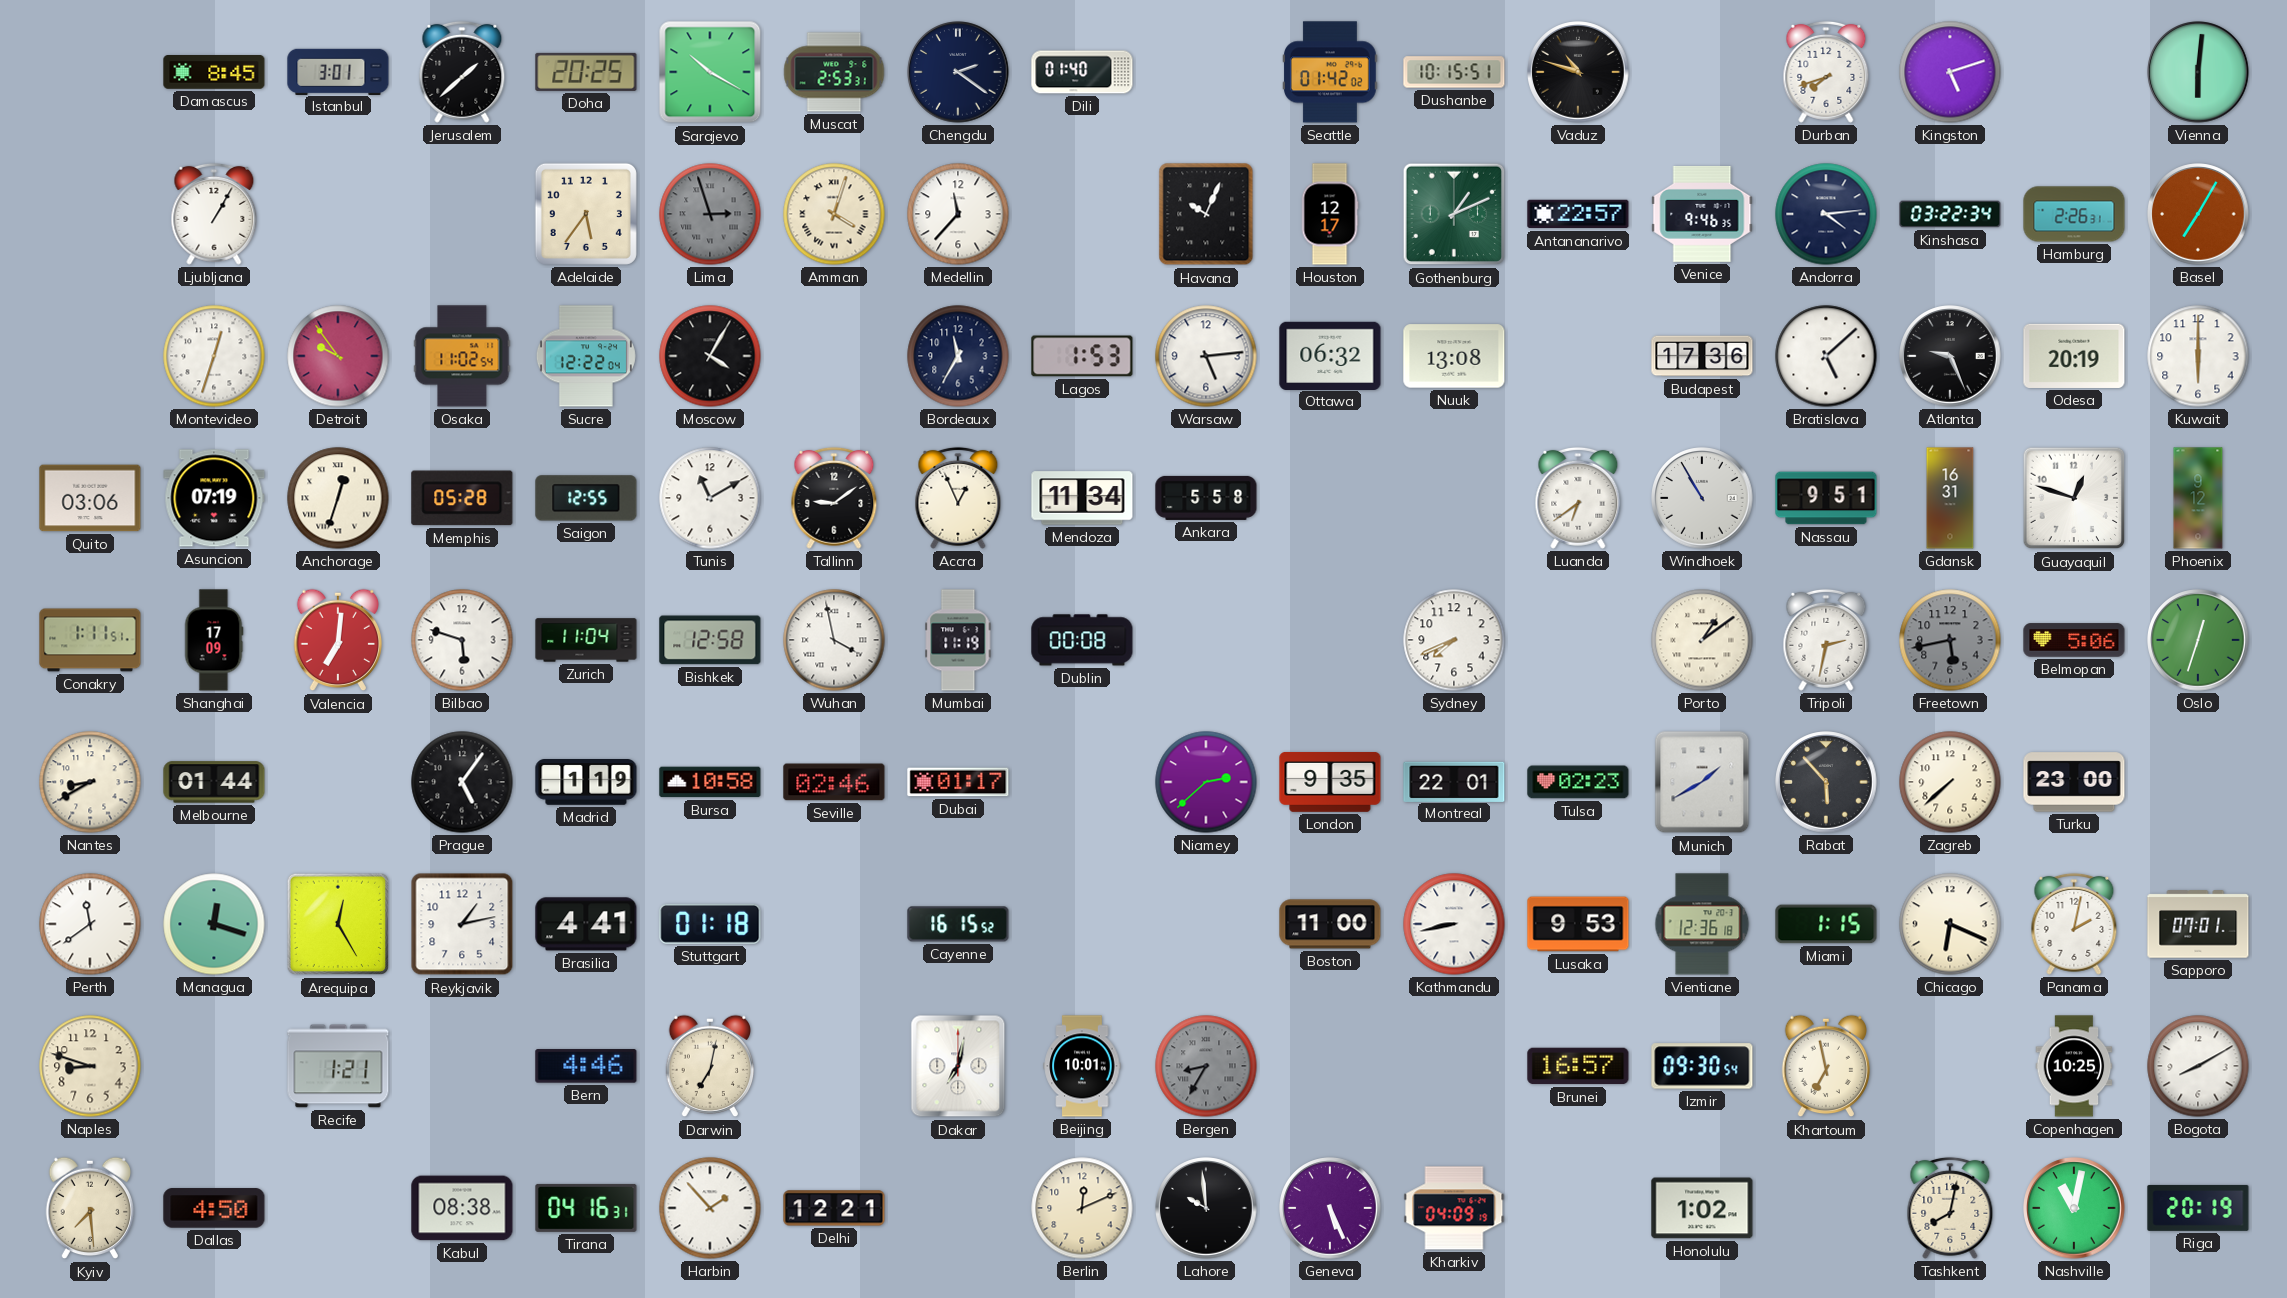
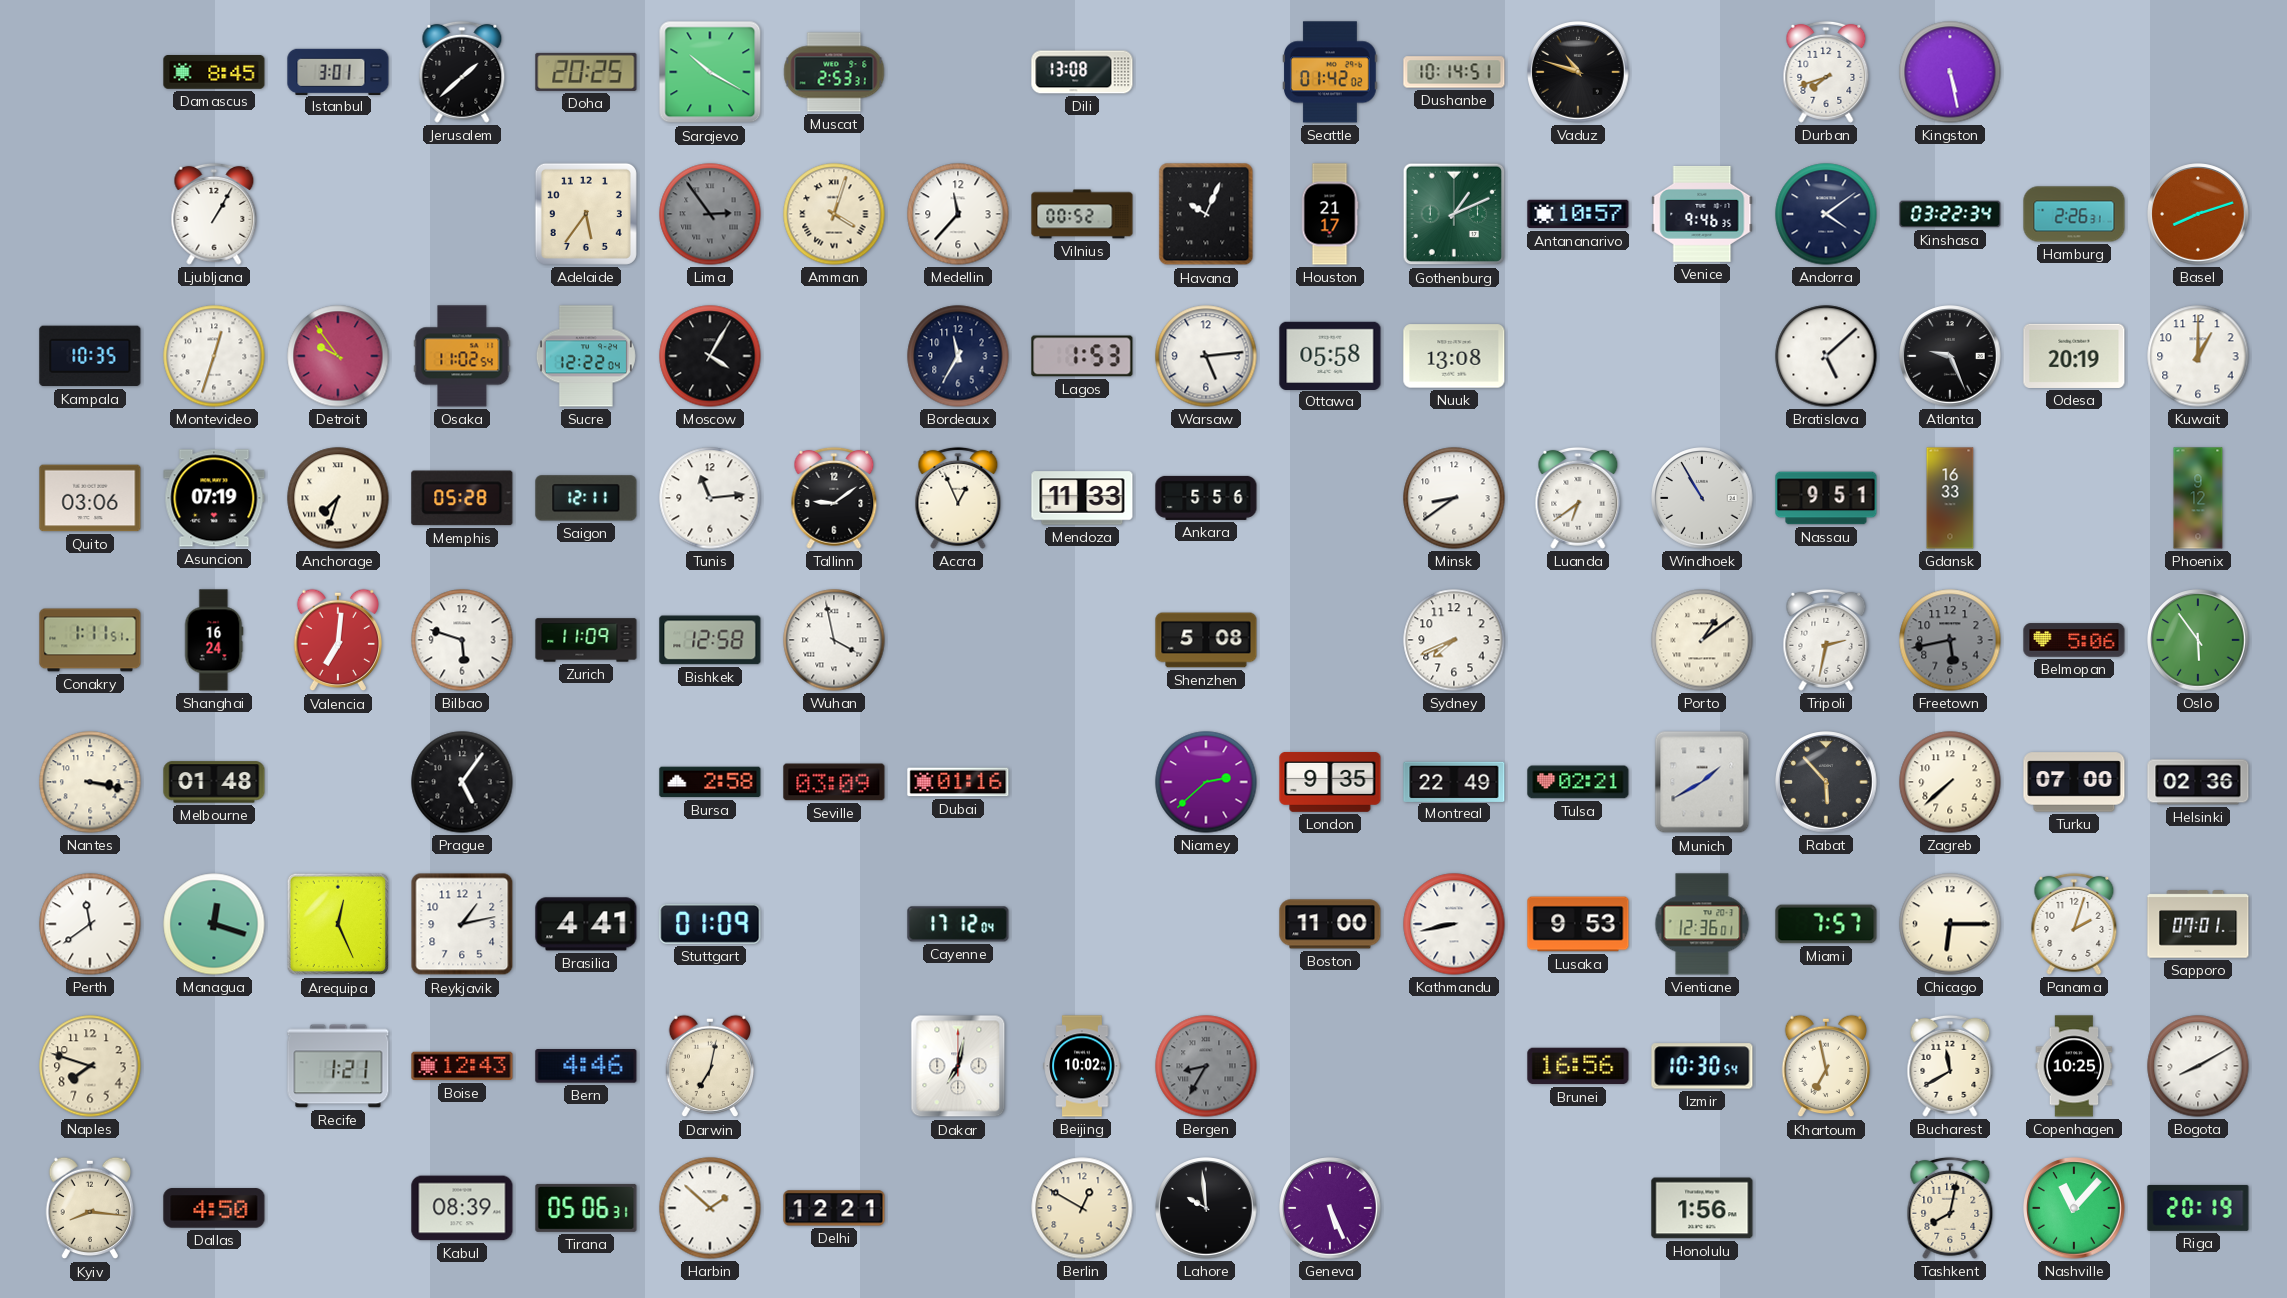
Chengdu: 2:21 -> none (958, 72)
Dili: 01:40 -> 13:08 (1082, 72)
Dushanbe: 10:15 -> 10:14 (1454, 72)
Kingston: 5:12 -> 5:28 (1950, 72)
Vienna: 6:01 -> none (2198, 72)
Lima: 2:57 -> 2:54 (710, 214)
Vilnius: none -> 00:52 (1082, 214)
Houston: 12:17 -> 21:17 (1330, 214)
Antananarivo: 22:57 -> 10:57 (1578, 214)
Andorra: 4:14 -> 4:09 (1826, 214)
Basel: 7:05 -> 8:12 (2198, 214)
Kampala: none -> 10:35 (90, 356)
Ottawa: 06:32 -> 05:58 (1330, 355)
Budapest: 17:36 -> none (1702, 356)
Kuwait: 6:00 -> 1:00 (2198, 356)
Anchorage: 12:33 -> 7:33 (338, 498)
Saigon: 12:55 -> 12:11 (586, 498)
Tunis: 11:10 -> 11:14 (710, 498)
Mendoza: 11:34 -> 11:33 (1082, 498)
Ankara: 5:58 -> 5:56 (1206, 498)
Minsk: none -> 8:39 (1454, 498)
Gdansk: 16:31 -> 16:33 (1950, 498)
Guayaquil: 12:48 -> none (2074, 498)
Shanghai: 17:09 -> 16:24 (214, 640)
Zurich: 11:04 -> 11:09 (586, 640)
Mumbai: 11:19 -> none (958, 640)
Dublin: 00:08 -> none (1082, 640)
Shenzhen: none -> 5:08 (1206, 640)
Oslo: 12:33 -> 5:54 (2198, 640)
Nantes: 8:40 -> 3:17 (90, 782)
Melbourne: 01:44 -> 01:48 (214, 782)
Madrid: 1:19 -> none (586, 782)
Bursa: 10:58 -> 2:58 (710, 782)
Seville: 02:46 -> 03:09 (834, 782)
Dubai: 01:17 -> 01:16 (958, 782)
Montreal: 22:01 -> 22:49 (1454, 781)
Tulsa: 02:23 -> 02:21 (1578, 782)
Turku: 23:00 -> 07:00 (2074, 782)
Helsinki: none -> 02:36 (2198, 782)
Arequipa: 12:25 -> 12:26 (338, 924)
Stuttgart: 01:18 -> 01:09 (710, 924)
Cayenne: 16:15 -> 17:12 (958, 924)
Vientiane: 12:36:18 -> 12:36:01 (1702, 924)
Miami: 1:15 -> 7:57 (1826, 924)
Chicago: 6:19 -> 6:15 (1950, 924)
Panama: 2:02 -> 2:03 (2074, 924)
Naples: 8:48 -> 7:48 (90, 1066)
Boise: none -> 12:43 (462, 1066)
Beijing: 10:01 -> 10:02 (1082, 1066)
Brunei: 16:57 -> 16:56 (1578, 1066)
Izmir: 09:30 -> 10:30 (1702, 1066)
Bucharest: none -> 11:40 (1950, 1066)
Kyiv: 7:29 -> 8:16 (89, 1208)
Kabul: 08:38 -> 08:39 (462, 1208)
Tirana: 04:16 -> 05:06 (586, 1208)
Harbin: 1:53 -> 1:52 (710, 1208)
Berlin: 12:11 -> 12:50 (1082, 1208)
Kharkiv: 04:09 -> none (1454, 1208)
Honolulu: 1:02 -> 1:56 (1702, 1208)
Nashville: 11:02 -> 11:07 (2074, 1208)
